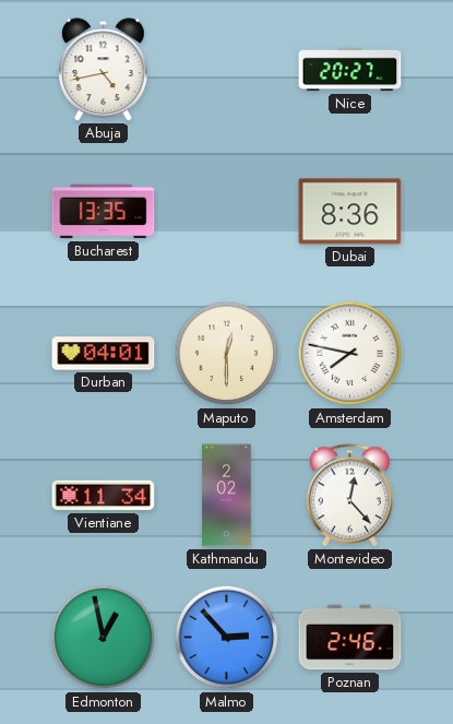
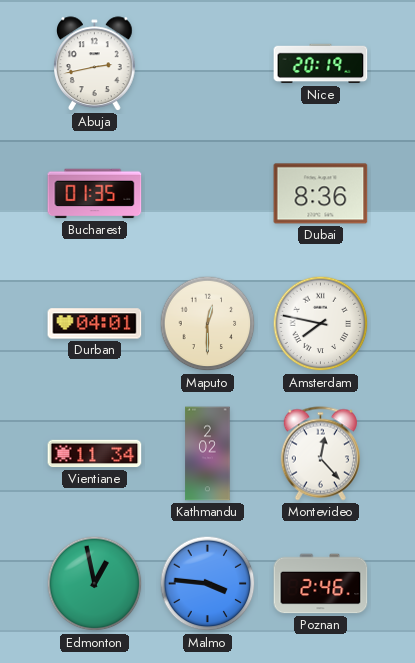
Abuja: 4:43 -> 2:43 (95, 64)
Nice: 20:27 -> 20:19 (321, 64)
Bucharest: 13:35 -> 01:35 (95, 194)
Malmo: 2:53 -> 3:46 (208, 584)
